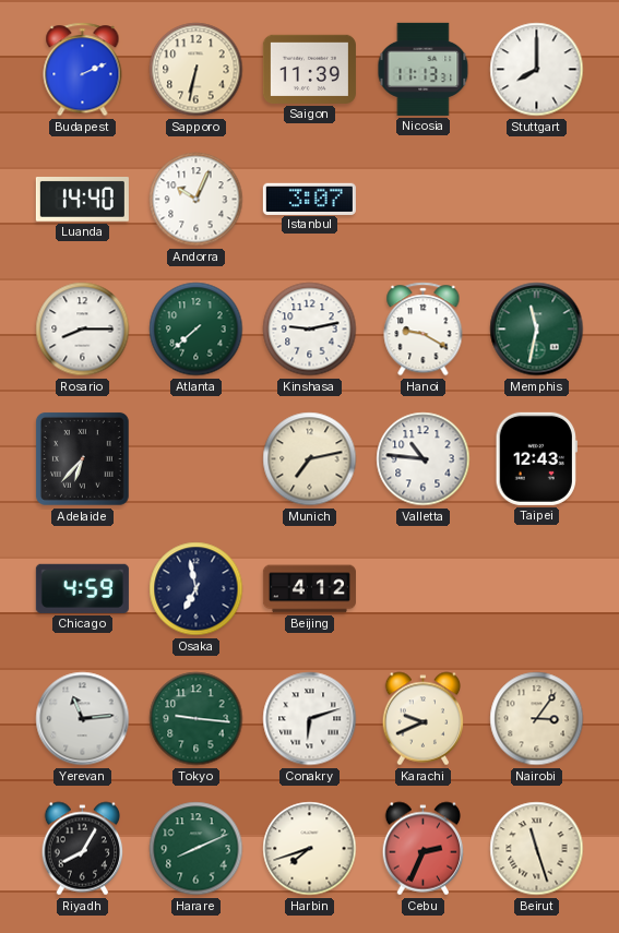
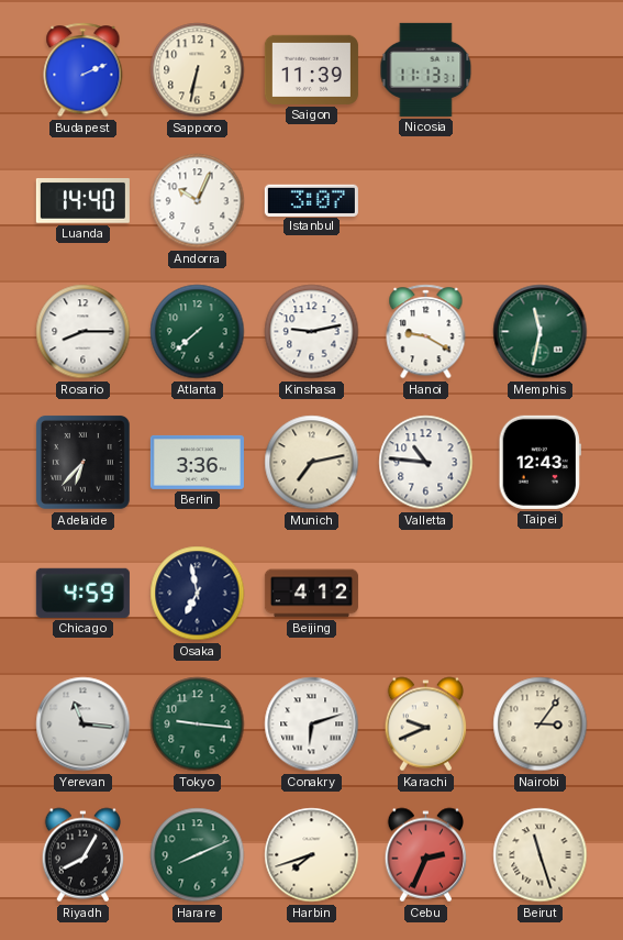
Stuttgart: 8:00 -> none (537, 70)
Berlin: none -> 3:36 (197, 462)
Yerevan: 11:14 -> 11:16 (84, 725)
